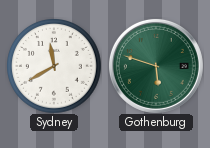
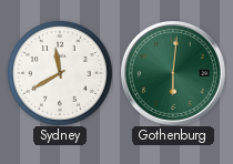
Gothenburg: 5:48 -> 6:01 (173, 73)
